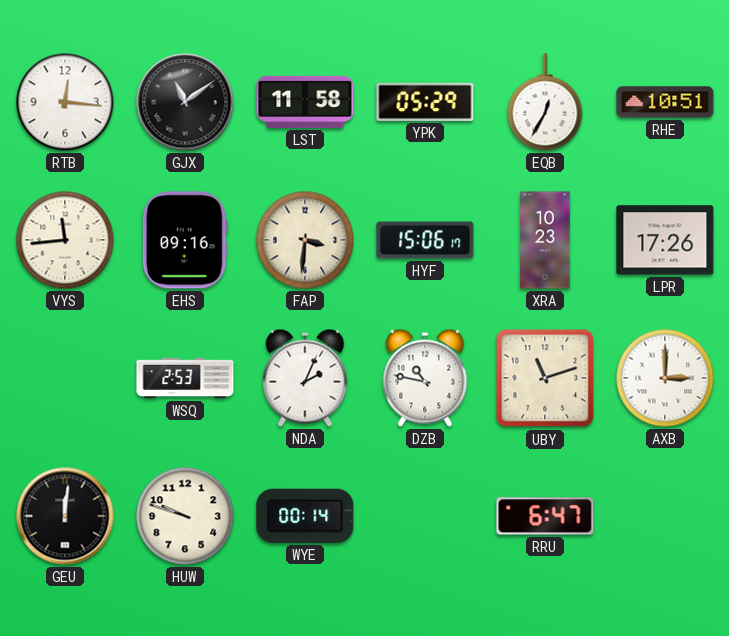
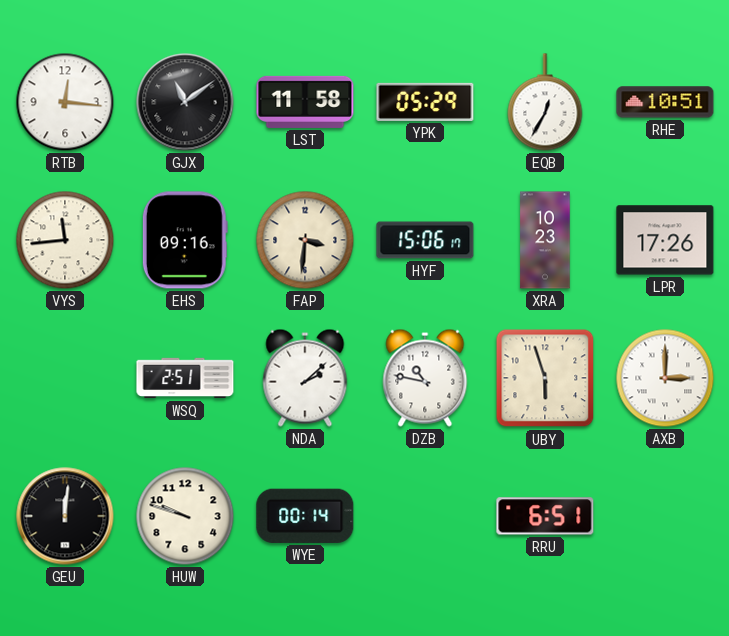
WSQ: 2:53 -> 2:51 (185, 378)
NDA: 2:04 -> 2:08 (305, 378)
UBY: 11:12 -> 5:57 (545, 378)
RRU: 6:47 -> 6:51 (545, 516)
